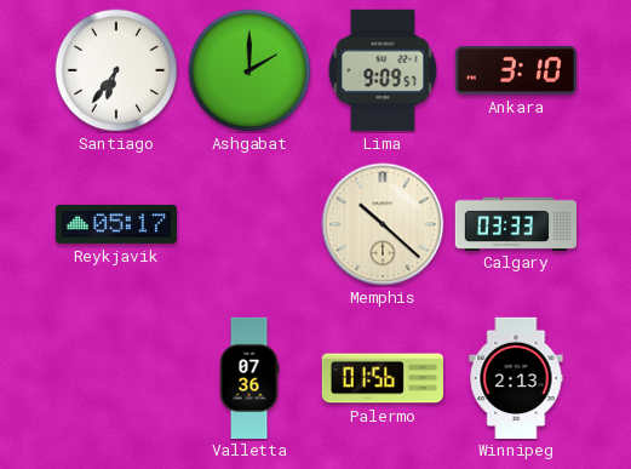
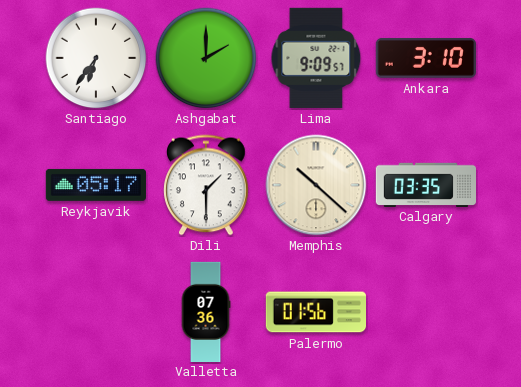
Dili: none -> 1:30 (206, 185)
Calgary: 03:33 -> 03:35 (425, 184)
Winnipeg: 2:13 -> none (516, 377)
